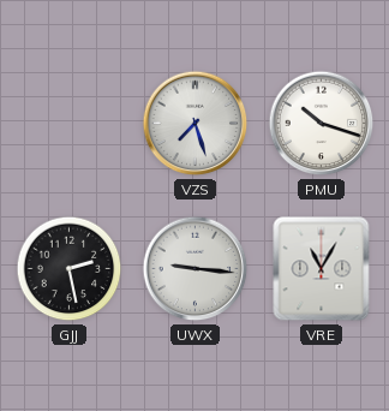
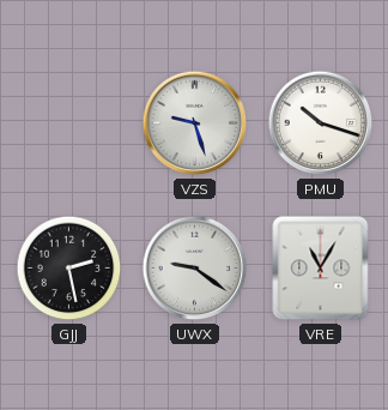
VZS: 7:27 -> 9:27 (195, 123)
UWX: 9:16 -> 9:21 (195, 269)
